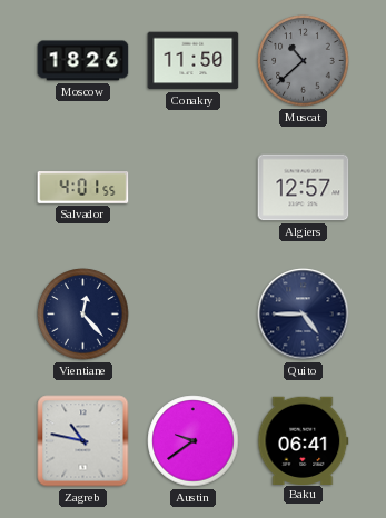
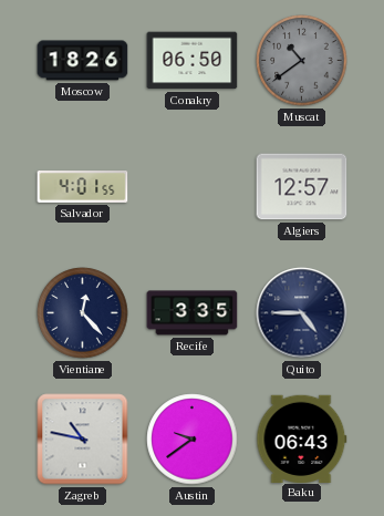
Conakry: 11:50 -> 06:50 (193, 61)
Muscat: 10:38 -> 10:39 (302, 61)
Recife: none -> 3:35 (193, 313)
Baku: 06:41 -> 06:43 (302, 438)
